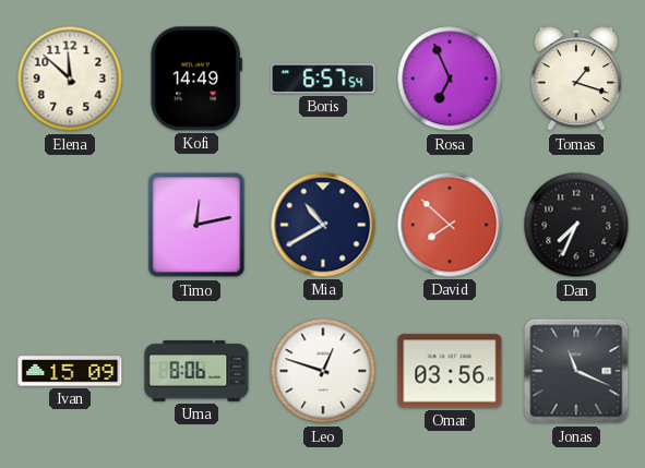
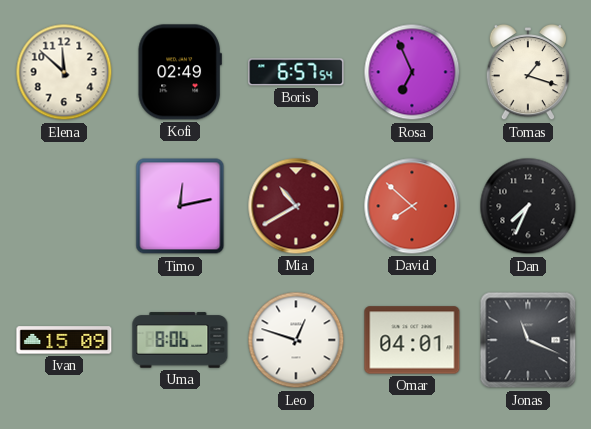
Kofi: 14:49 -> 02:49 (180, 72)
Mia dial: navy -> burgundy (296, 206)
Omar: 03:56 -> 04:01 (412, 340)
